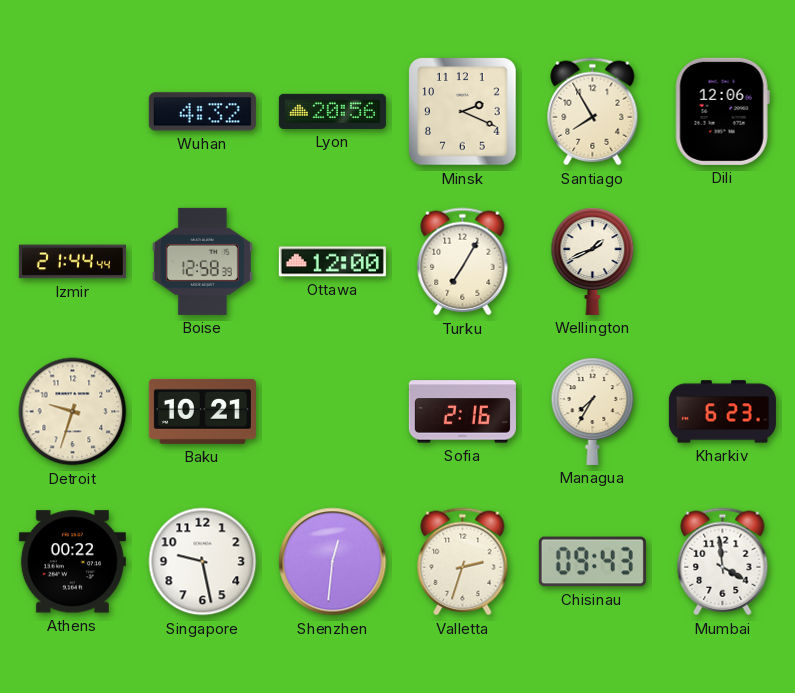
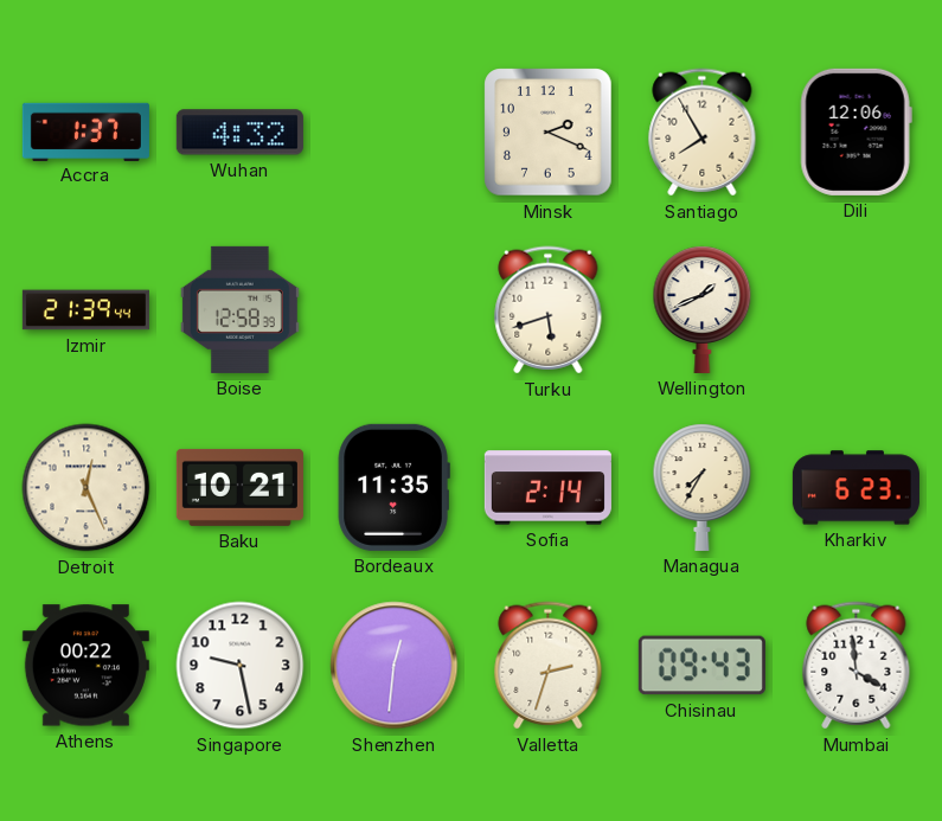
Accra: none -> 1:37 (85, 132)
Lyon: 20:56 -> none (332, 111)
Izmir: 21:44 -> 21:39 (85, 310)
Ottawa: 12:00 -> none (332, 262)
Turku: 7:05 -> 5:42 (549, 310)
Detroit: 9:33 -> 12:26 (86, 488)
Bordeaux: none -> 11:35 (393, 487)
Sofia: 2:16 -> 2:14 (547, 488)
